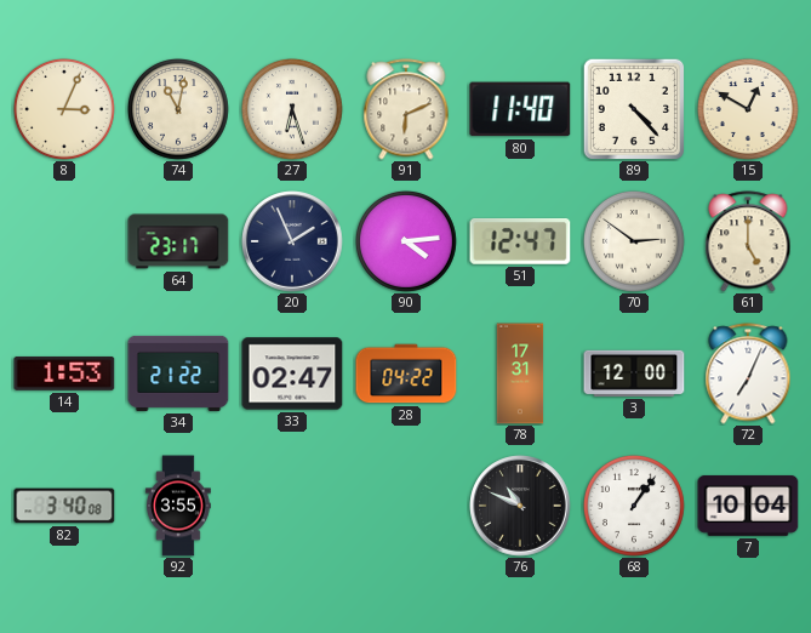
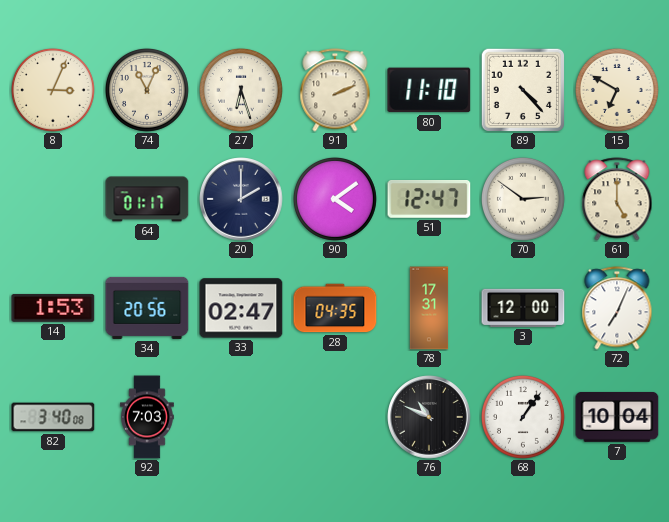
74: 11:02 -> 11:04 (147, 90)
91: 6:11 -> 2:11 (335, 90)
80: 11:40 -> 11:10 (429, 90)
15: 12:50 -> 6:50 (617, 90)
64: 23:17 -> 01:17 (147, 199)
20: 1:56 -> 2:00 (241, 199)
90: 4:14 -> 4:09 (335, 199)
34: 21:22 -> 20:56 (147, 308)
28: 04:22 -> 04:35 (335, 308)
92: 3:55 -> 7:03 (147, 417)
